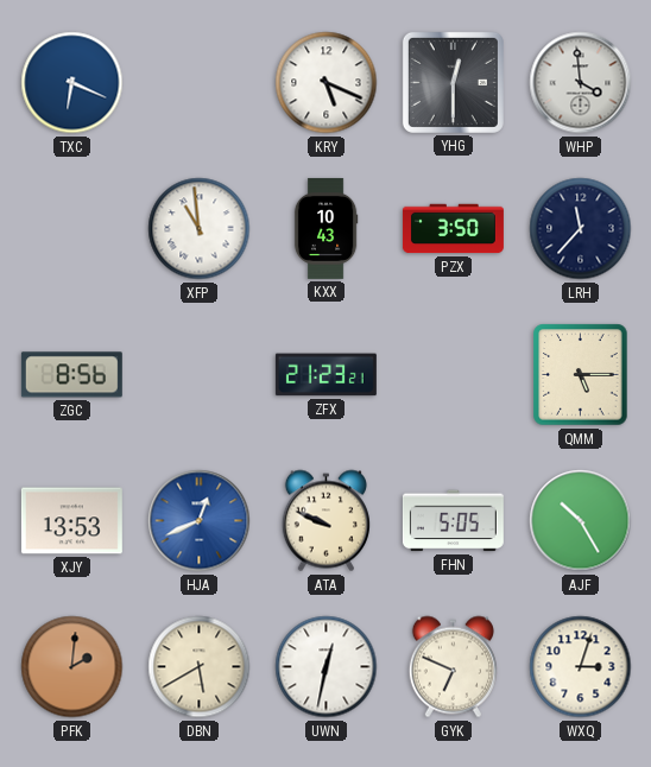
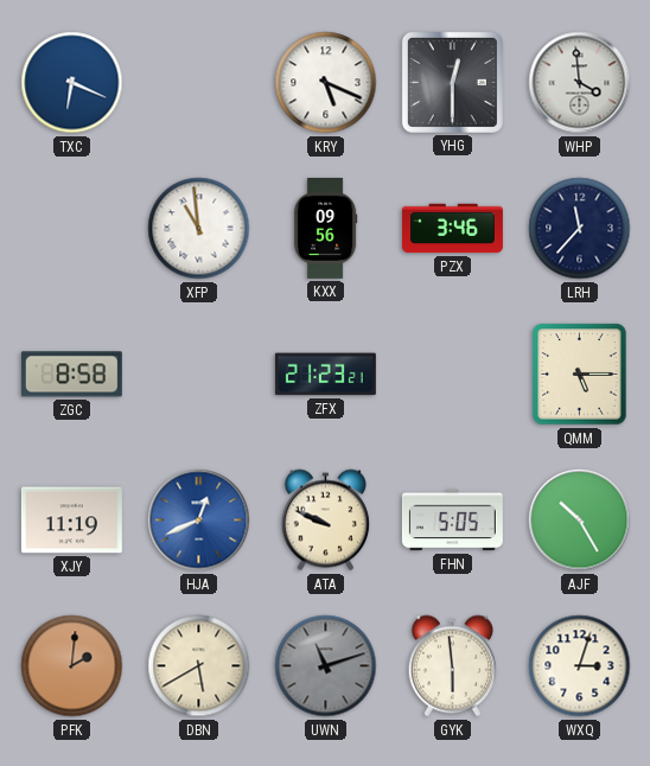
KXX: 10:43 -> 09:56 (325, 228)
PZX: 3:50 -> 3:46 (452, 229)
ZGC: 8:56 -> 8:58 (71, 375)
XJY: 13:53 -> 11:19 (71, 521)
UWN: 12:32 -> 11:12 (326, 666)
UWN dial: white -> grey (326, 666)
GYK: 6:49 -> 5:59 (452, 666)
